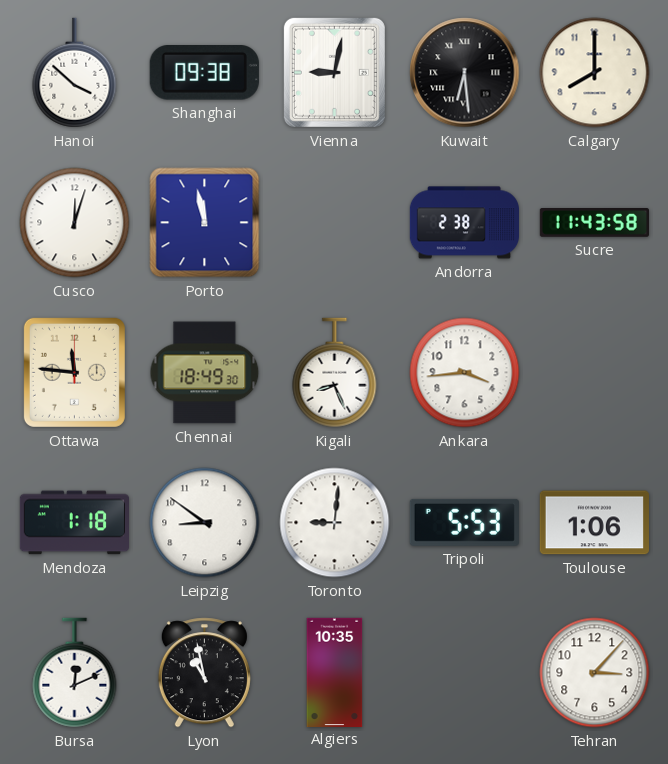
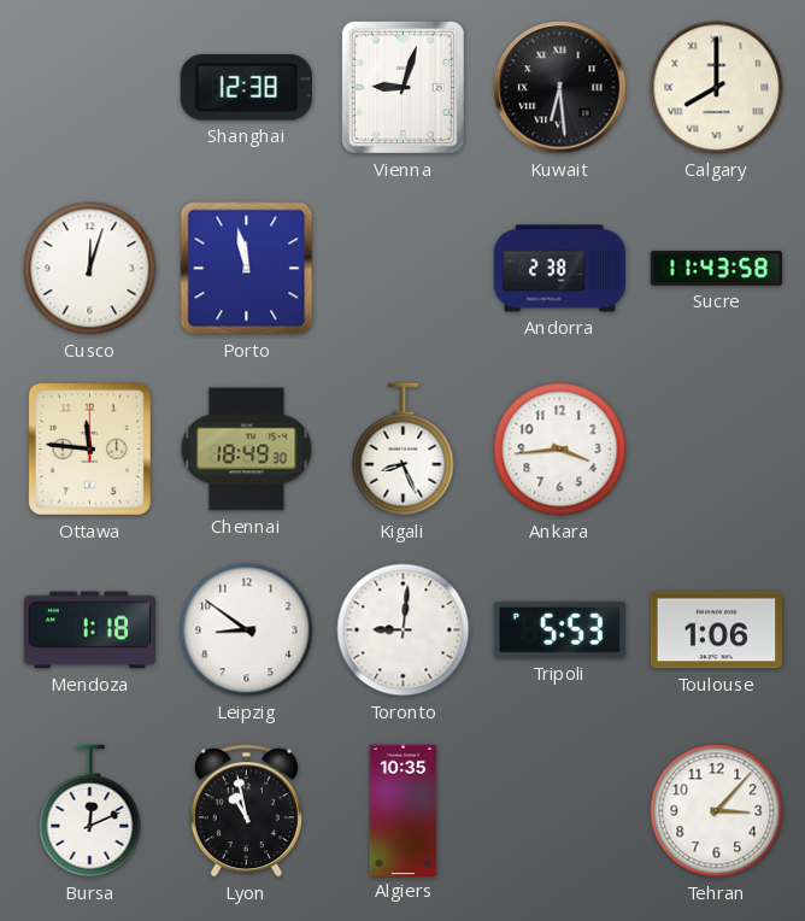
Hanoi: 3:52 -> none (75, 73)
Shanghai: 09:38 -> 12:38 (246, 88)
Vienna: 9:02 -> 9:03 (402, 87)
Calgary numerals: Arabic -> Roman (717, 88)
